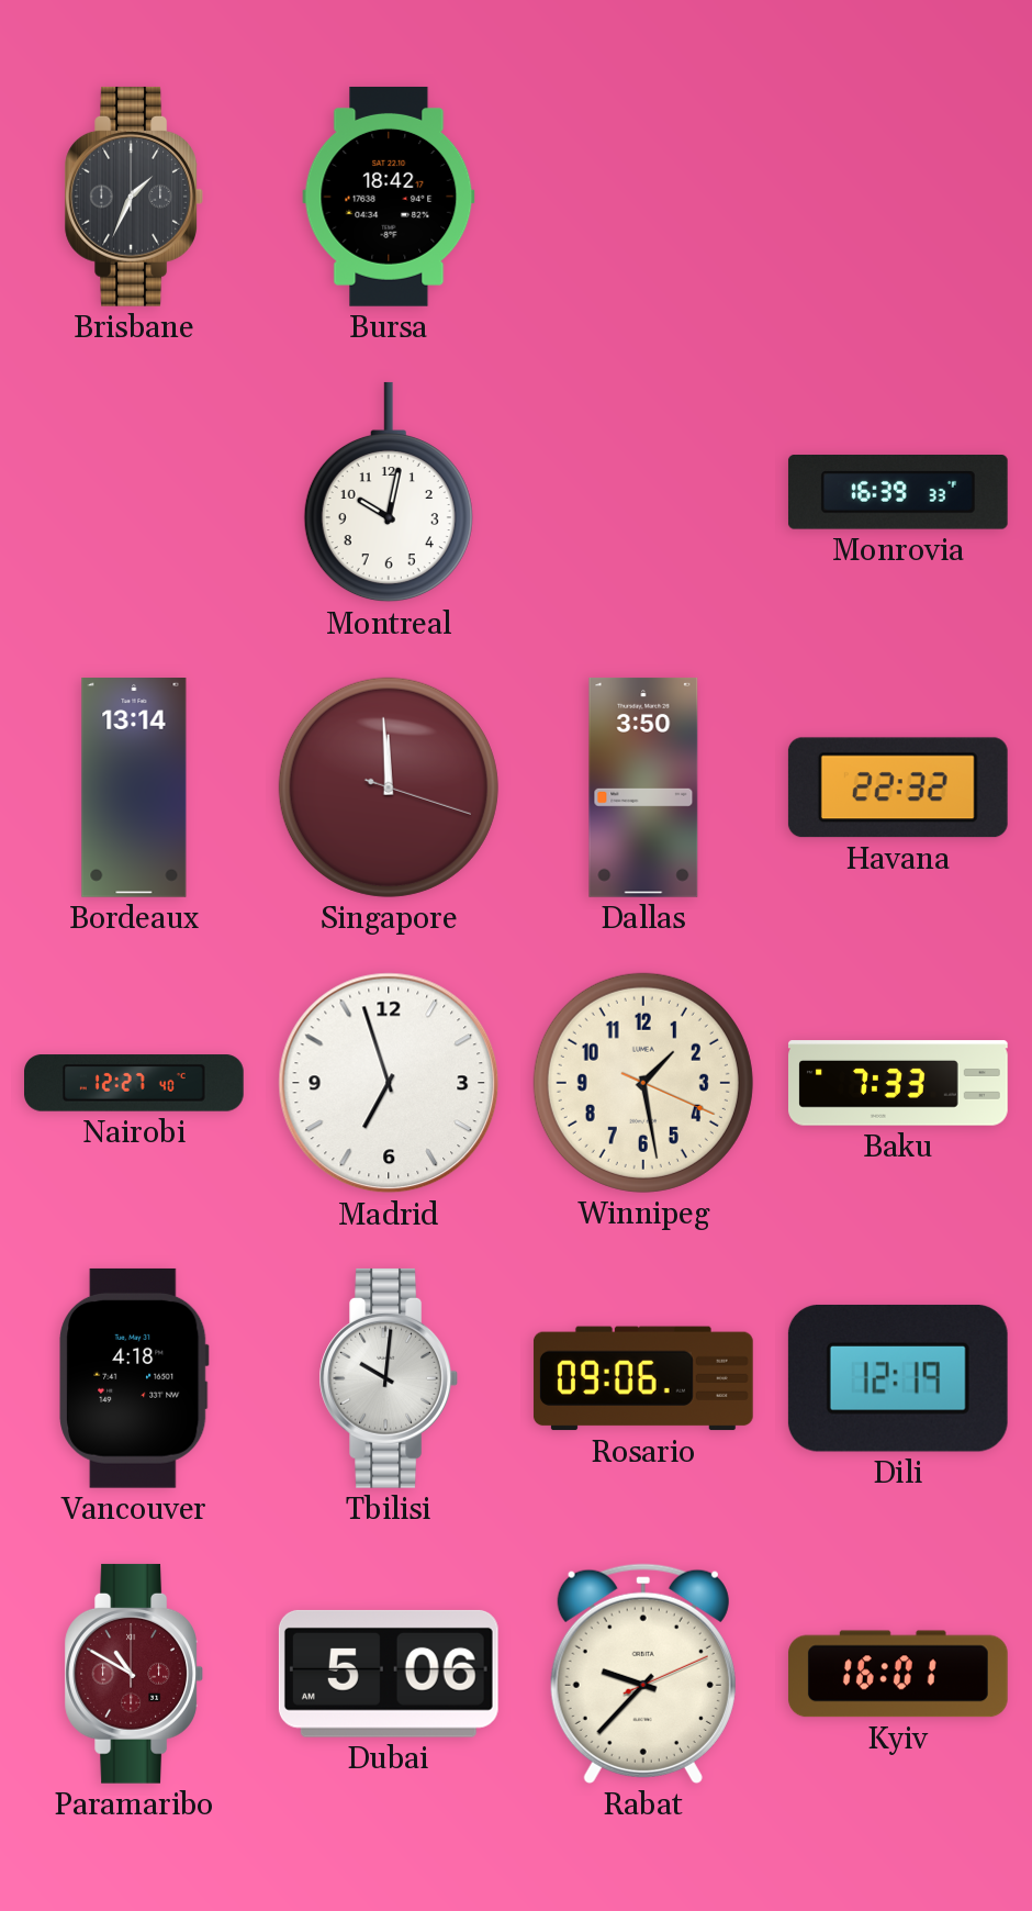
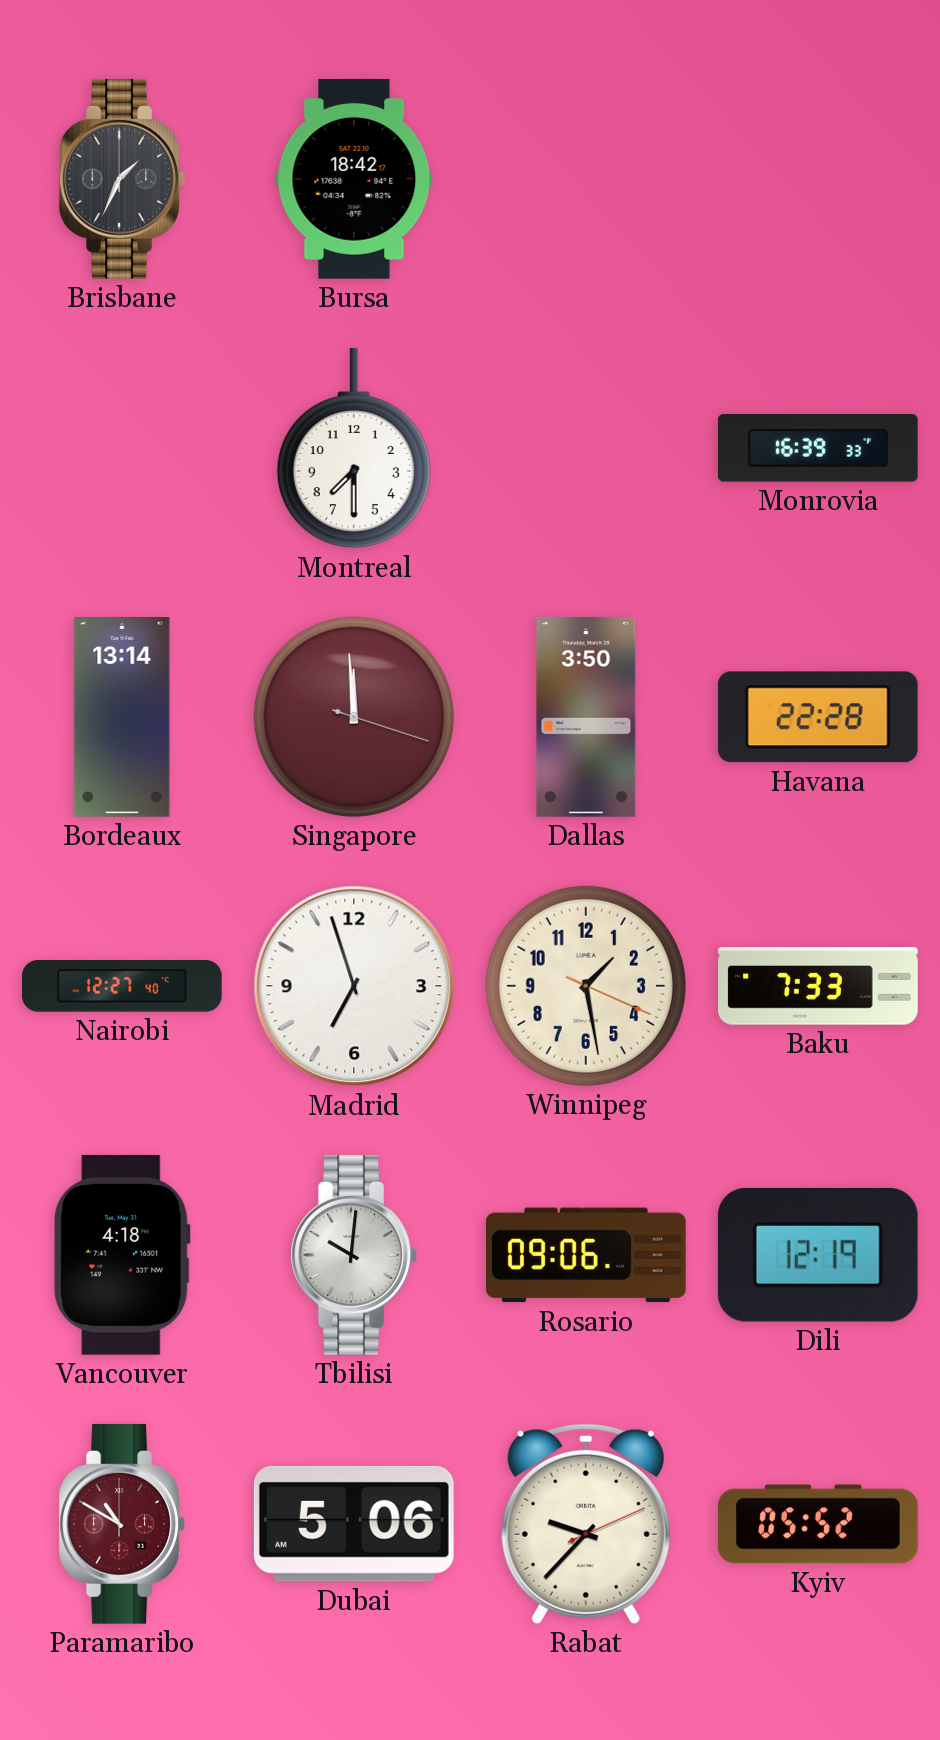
Montreal: 10:02 -> 7:30 (354, 448)
Havana: 22:32 -> 22:28 (818, 717)
Kyiv: 16:01 -> 05:52 (818, 1524)
